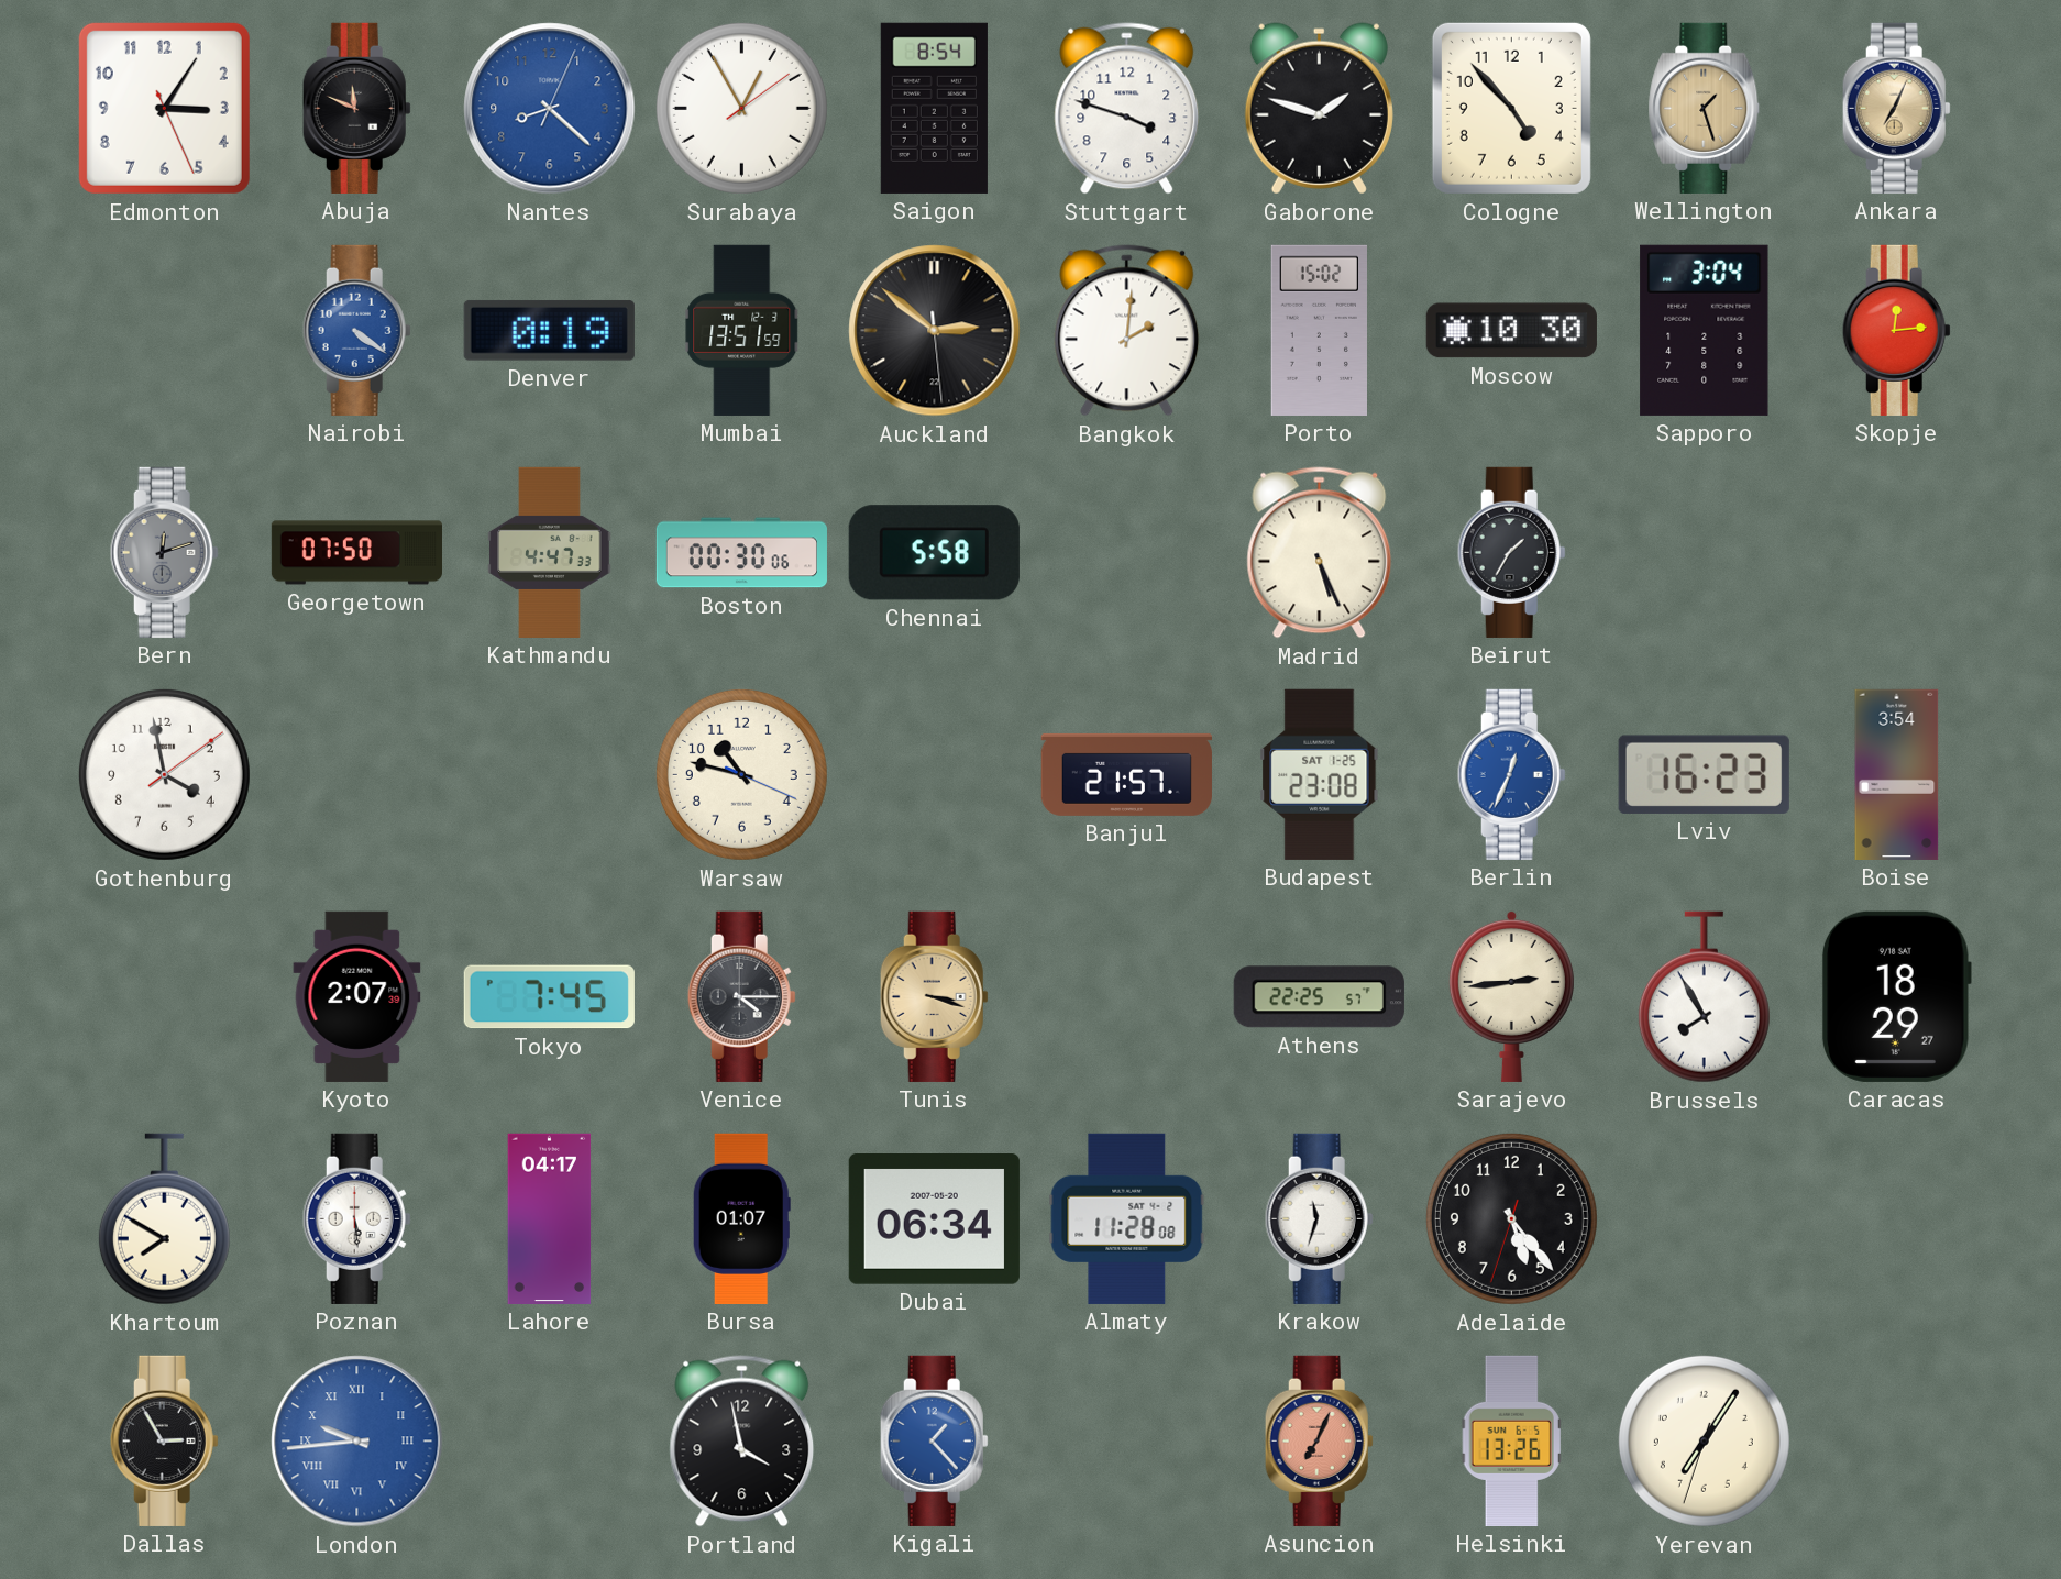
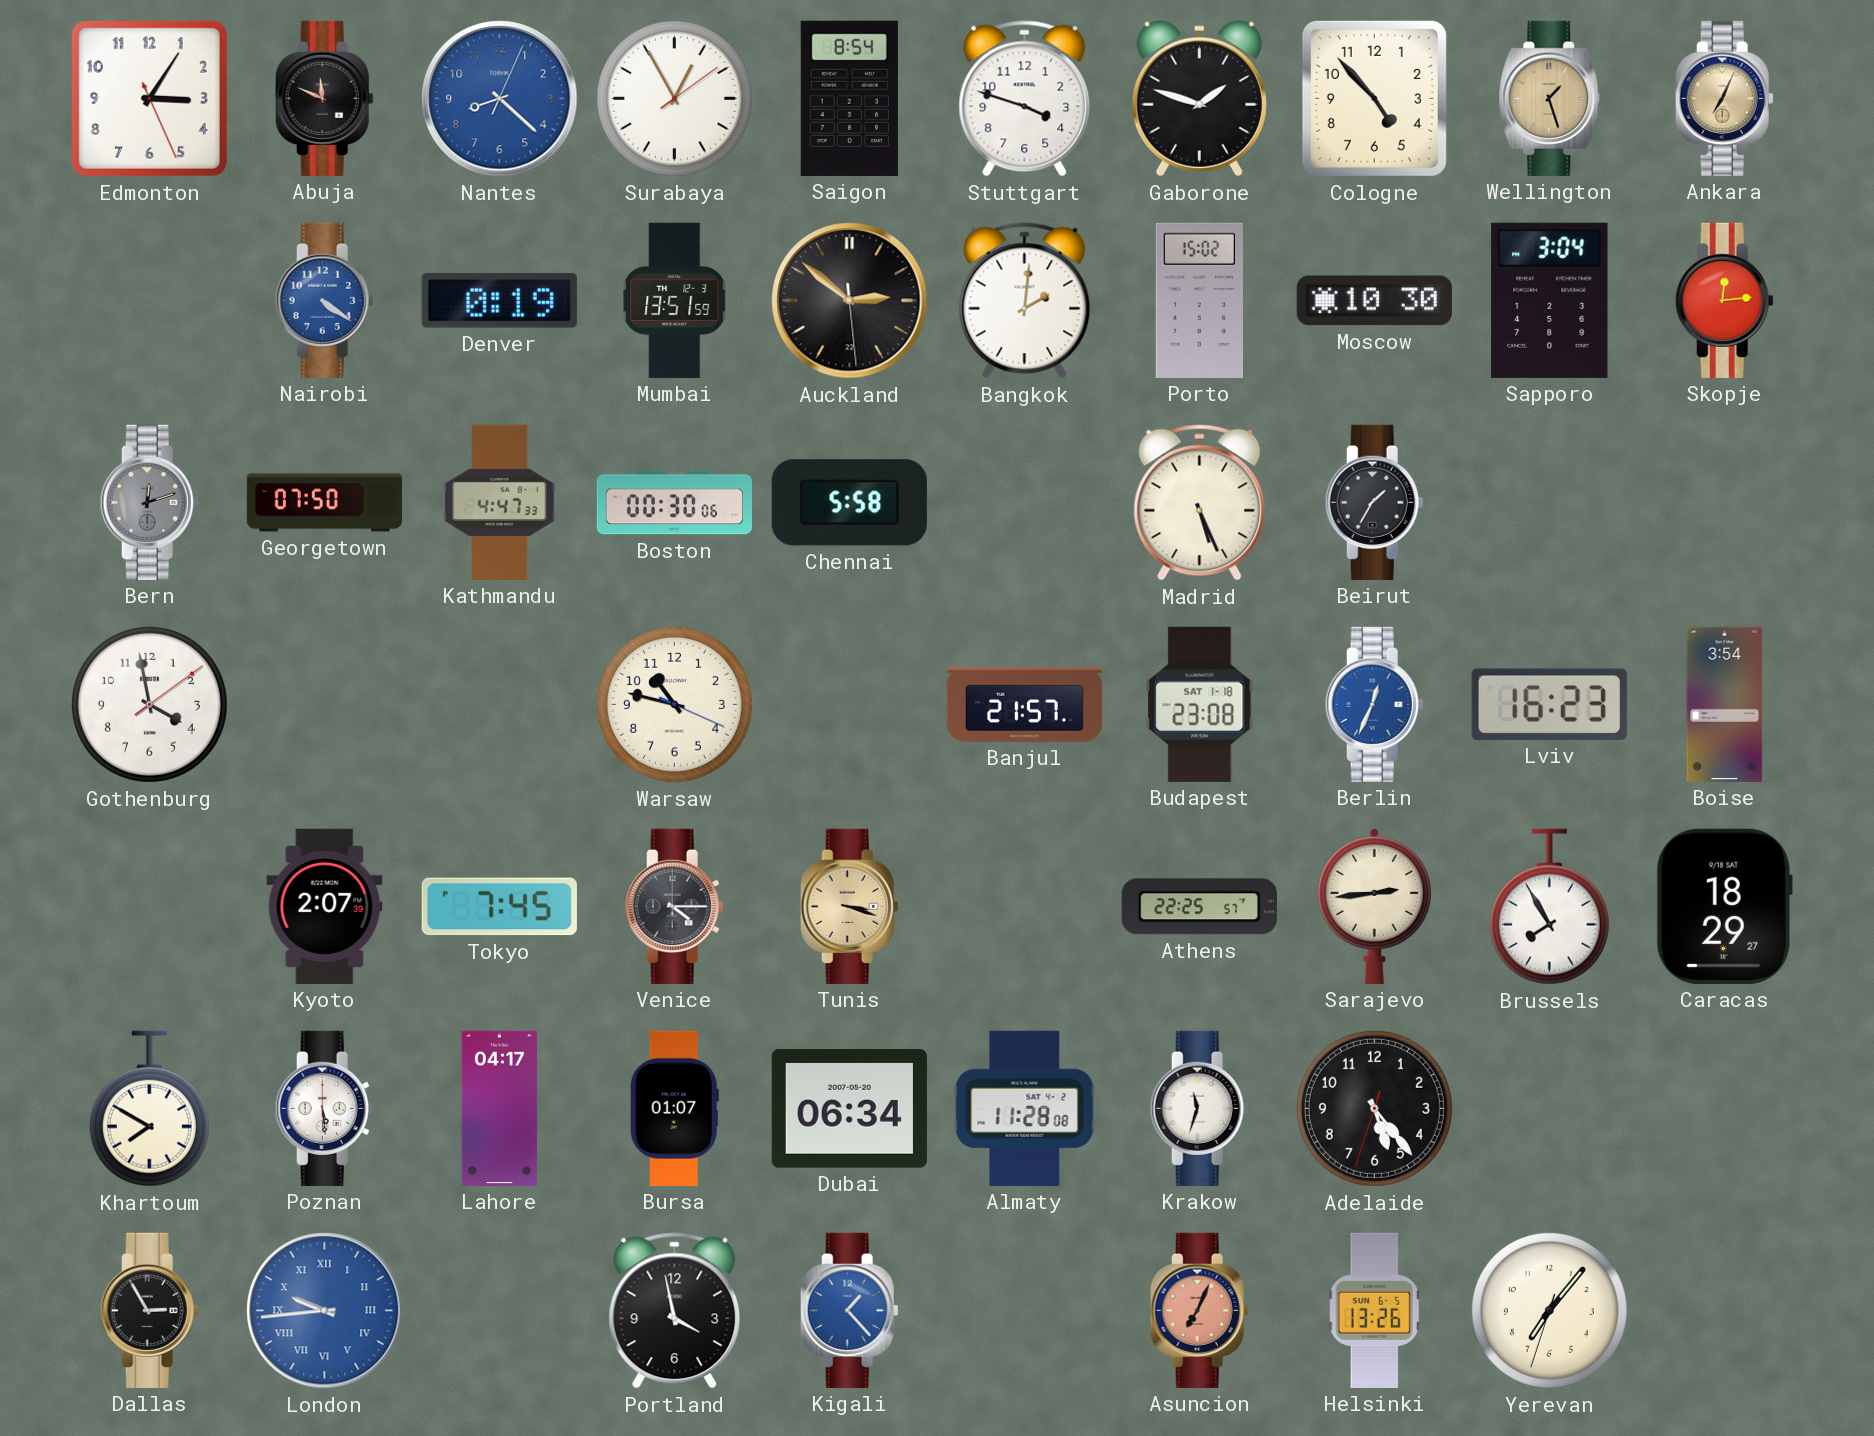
Budapest date: SAT 1-25 -> SAT 1-18 (1200, 704)
Yerevan: 7:05 -> 7:06 (1549, 1310)
